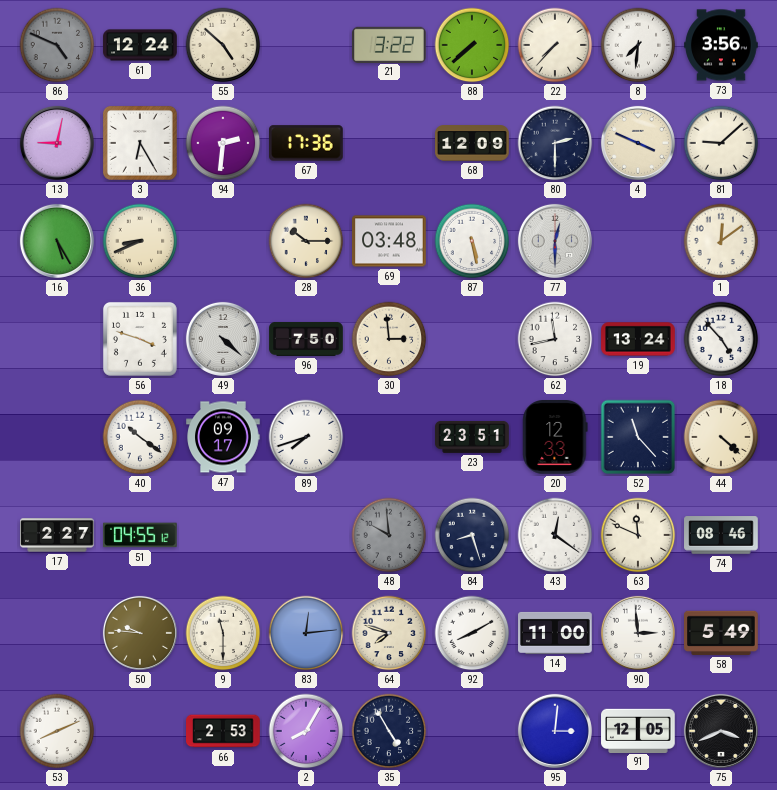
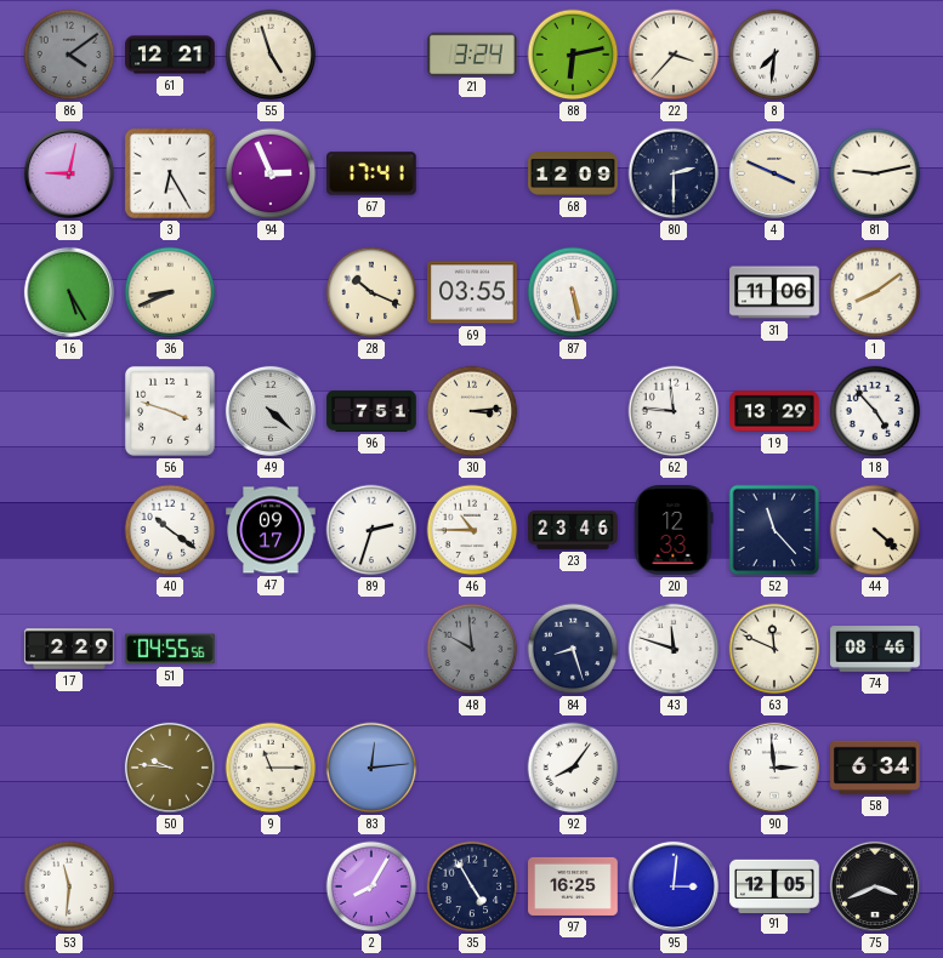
86: 4:49 -> 4:09 (69, 55)
61: 12:24 -> 12:21 (170, 55)
55: 4:52 -> 4:57 (271, 55)
21: 3:22 -> 3:24 (472, 53)
88: 7:38 -> 6:13 (573, 55)
22: 7:37 -> 3:37 (674, 55)
73: 3:56 -> none (721, 45)
94: 2:31 -> 2:56 (271, 173)
67: 17:36 -> 17:41 (373, 173)
81: 9:08 -> 9:13 (875, 173)
28: 10:15 -> 10:19 (371, 292)
69: 03:48 -> 03:55 (472, 292)
77: 12:30 -> none (555, 241)
31: none -> 11:06 (774, 292)
1: 12:09 -> 8:09 (875, 292)
96: 7:50 -> 7:51 (371, 411)
30: 2:59 -> 3:14 (472, 411)
62: 11:43 -> 11:46 (674, 411)
19: 13:24 -> 13:29 (774, 411)
89: 7:42 -> 2:33 (371, 530)
46: none -> 10:45 (472, 530)
23: 23:51 -> 23:46 (573, 530)
17: 2:27 -> 2:29 (69, 649)
51: 04:55:12 -> 04:55:56 (171, 649)
43: 12:21 -> 11:48 (674, 649)
9: 11:30 -> 11:15 (271, 768)
64: 7:48 -> none (389, 633)
92: 8:10 -> 8:06 (573, 768)
14: 11:00 -> none (555, 633)
58: 5:49 -> 6:34 (876, 768)
53: 8:11 -> 11:31 (69, 886)
66: 2:53 -> none (223, 731)
97: none -> 16:25 (573, 886)
